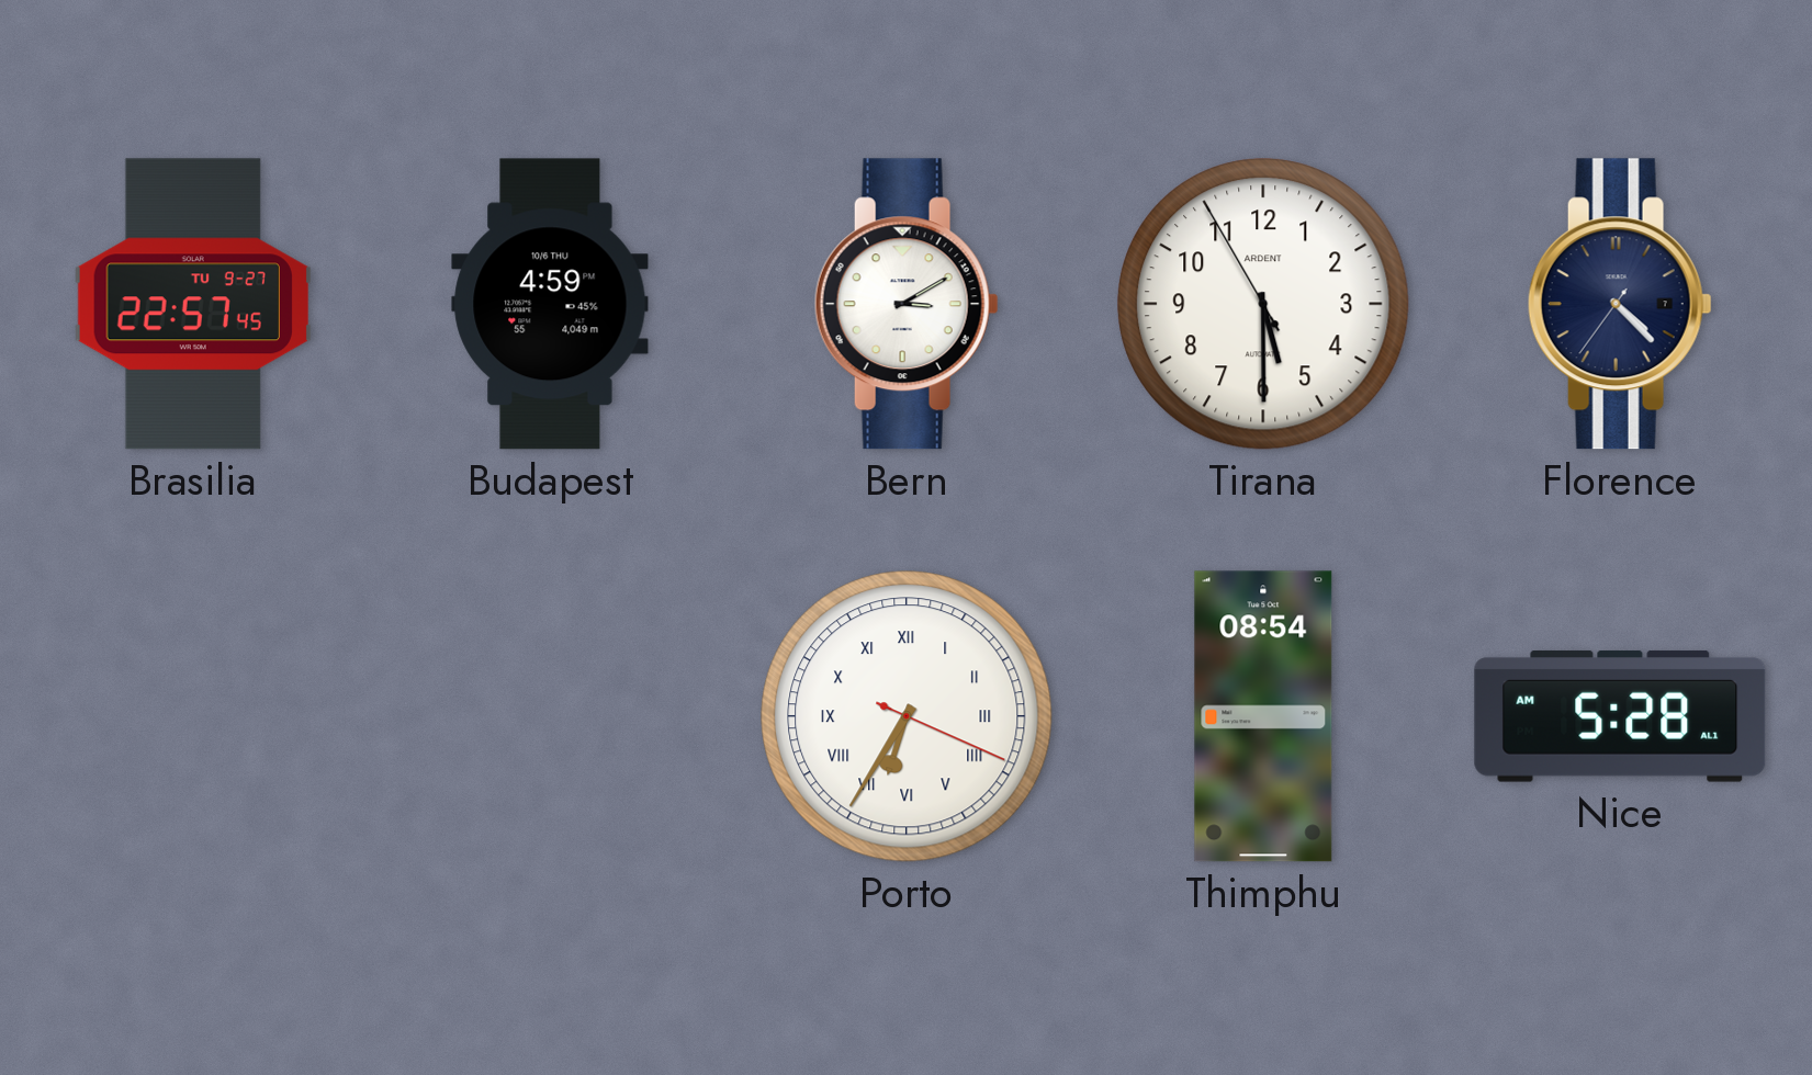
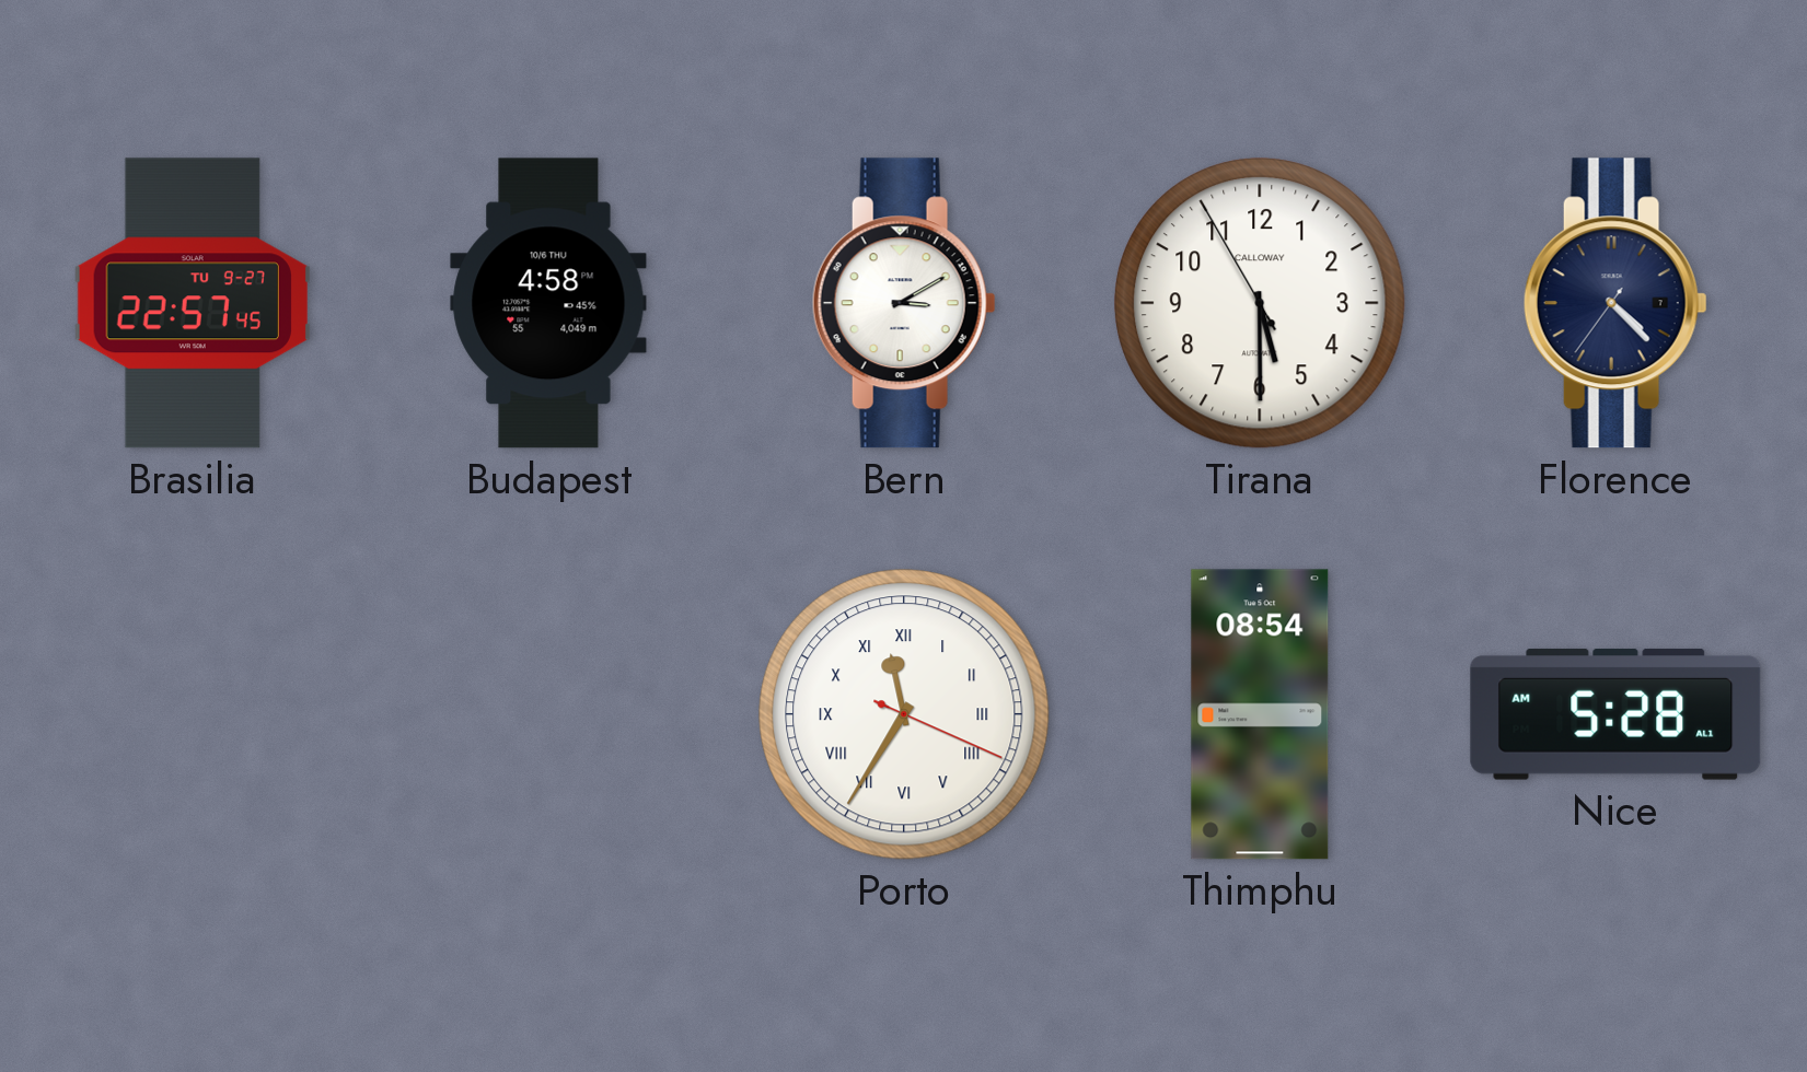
Budapest: 4:59 -> 4:58 (548, 303)
Tirana brand: ARDENT -> CALLOWAY (1260, 303)
Porto: 6:35 -> 11:35 (904, 714)
